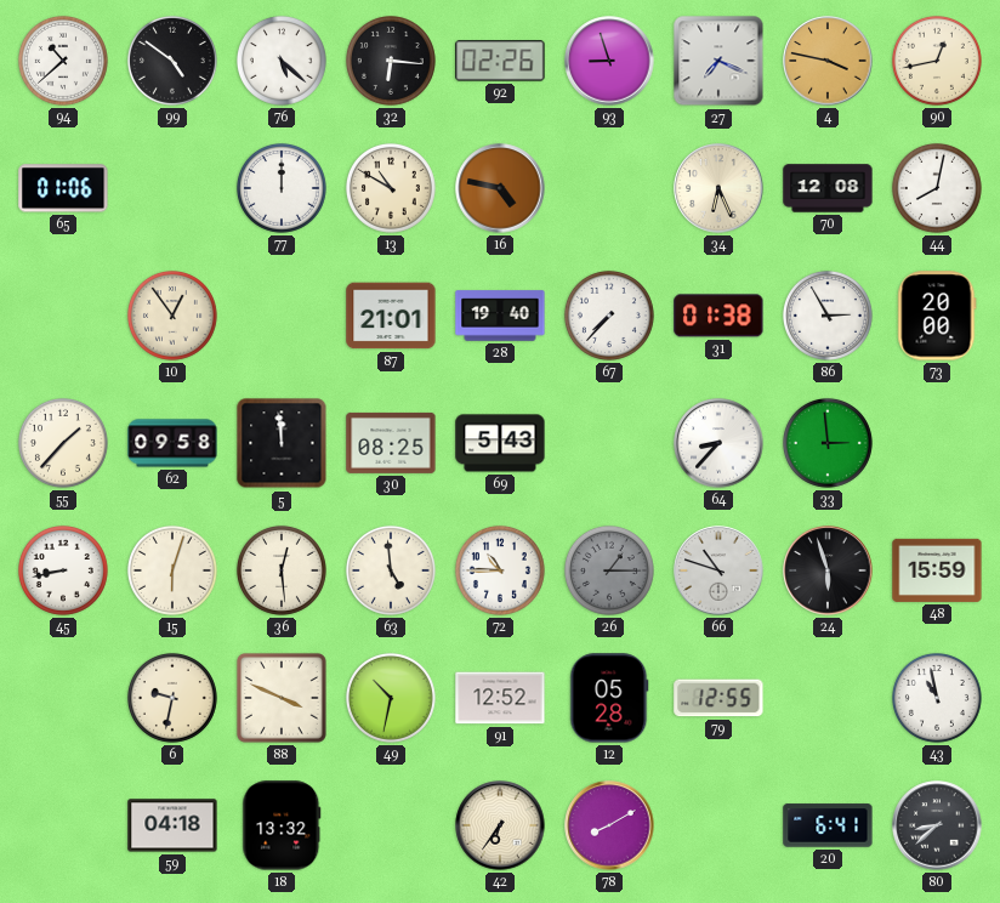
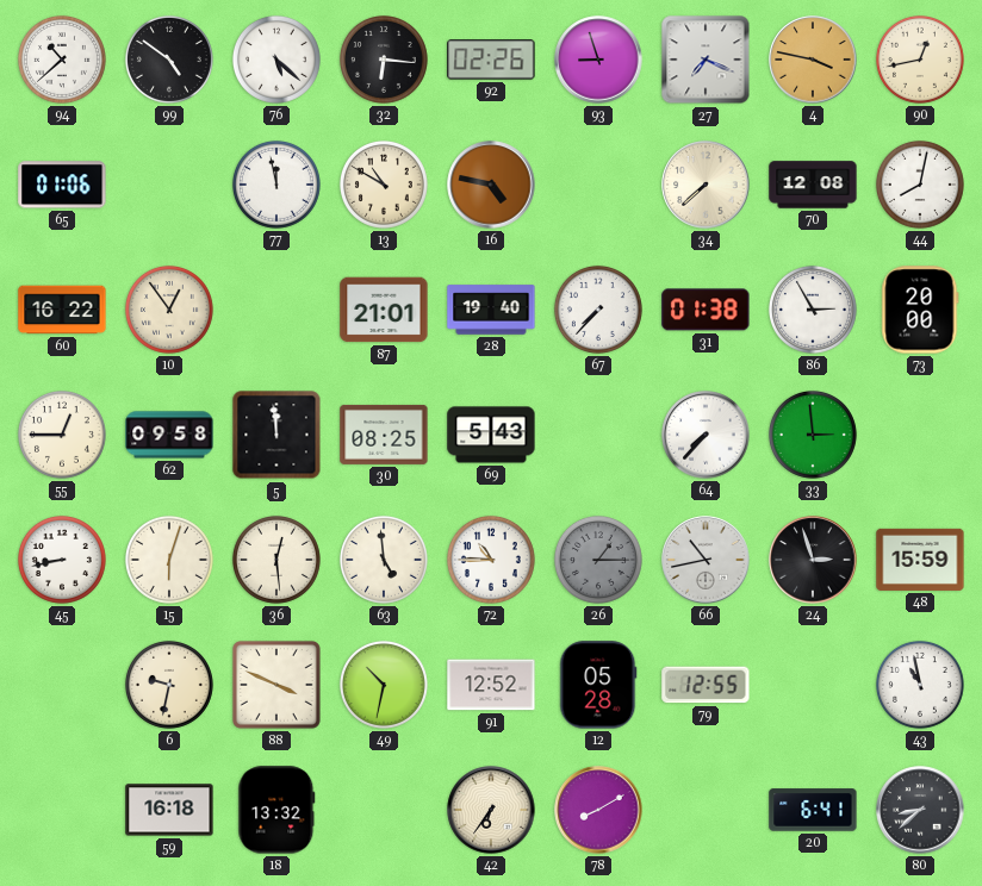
77: 12:00 -> 11:58 (276, 185)
34: 6:26 -> 7:38 (706, 185)
60: none -> 16:22 (62, 310)
55: 1:37 -> 12:45 (62, 435)
64: 8:37 -> 7:37 (706, 435)
66: 10:48 -> 10:43 (706, 560)
24: 5:57 -> 2:57 (813, 560)
59: 04:18 -> 16:18 (169, 810)
